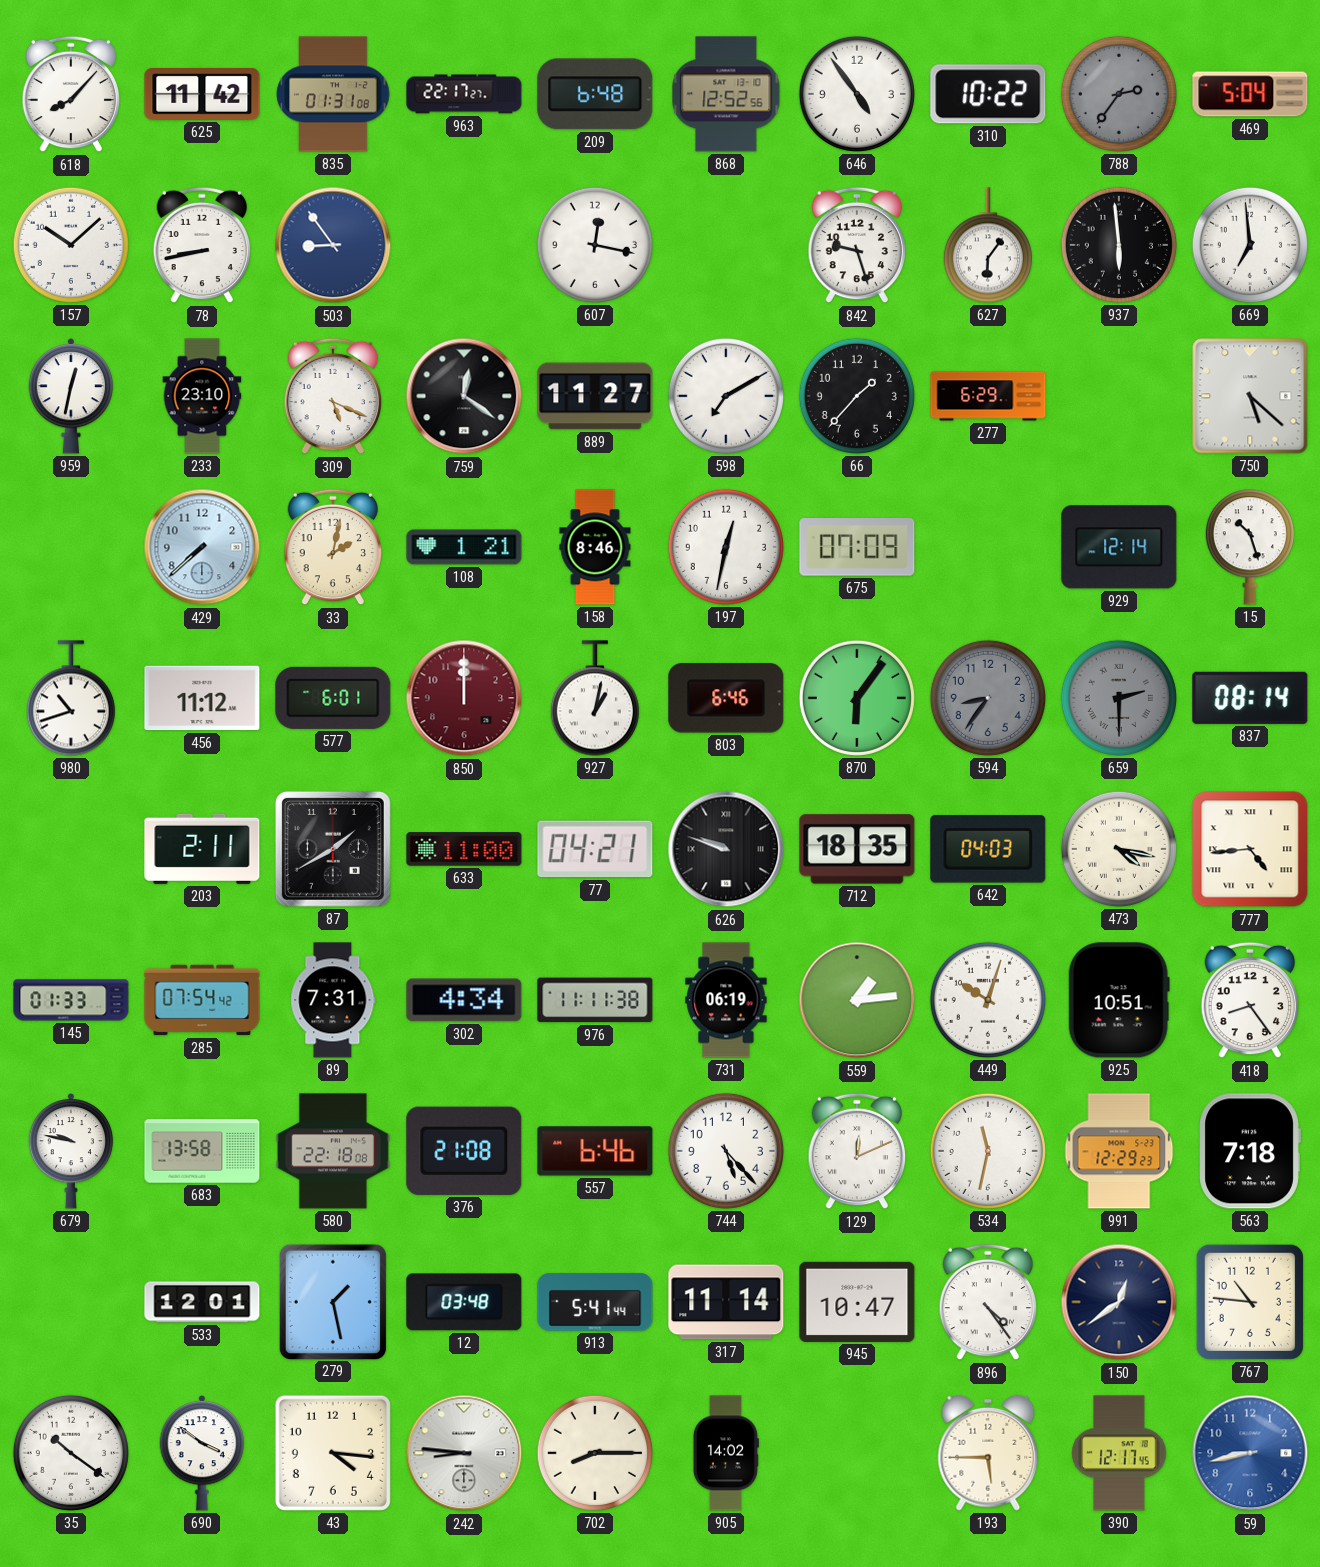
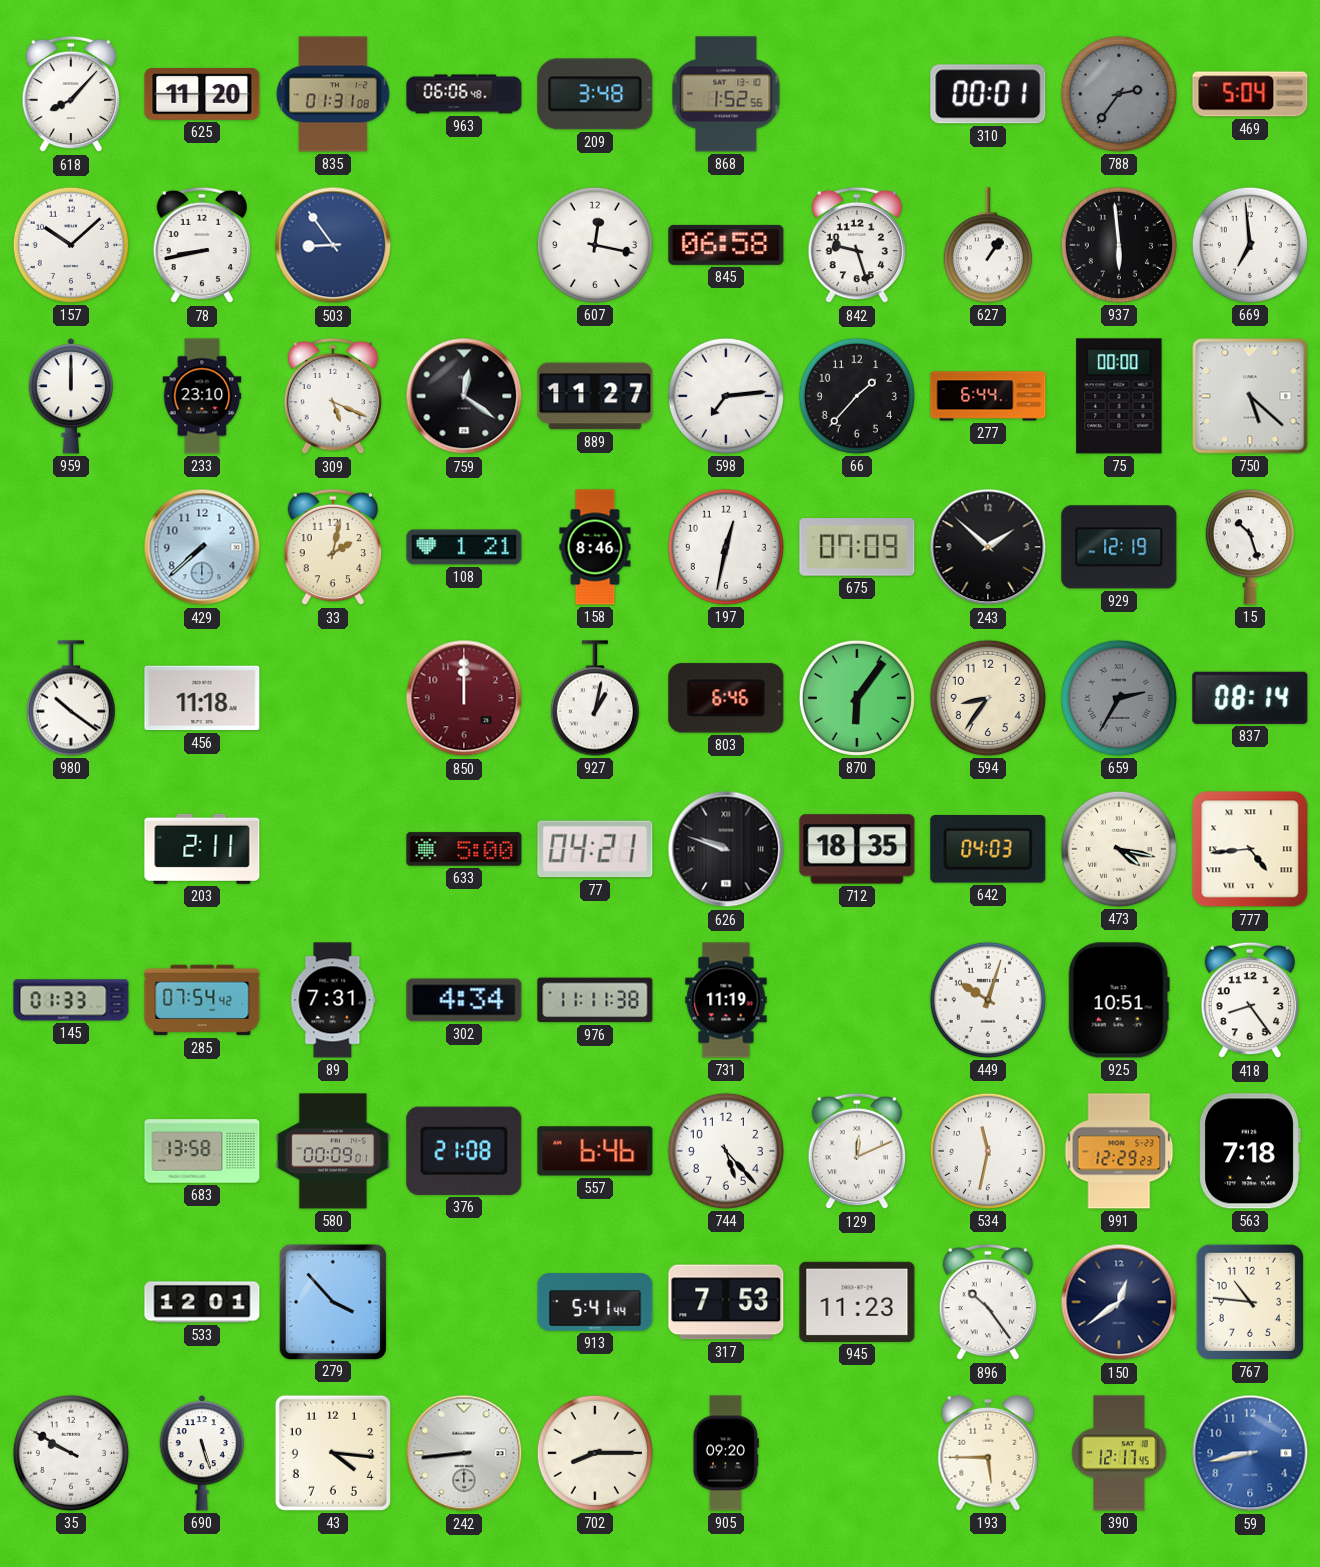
625: 11:42 -> 11:20 (202, 94)
963: 22:17 -> 06:06 (464, 94)
209: 6:48 -> 3:48 (595, 94)
868: 12:52 -> 1:52 (726, 94)
646: 4:54 -> none (857, 94)
310: 10:22 -> 00:01 (988, 94)
845: none -> 06:58 (726, 245)
627: 6:06 -> 1:06 (988, 245)
959: 12:32 -> 12:00 (71, 396)
598: 7:10 -> 7:14 (726, 396)
277: 6:29 -> 6:44 (988, 396)
75: none -> 00:00 (1119, 396)
243: none -> 1:52 (988, 547)
929: 12:14 -> 12:19 (1119, 547)
980: 10:42 -> 10:21 (71, 698)
456: 11:12 -> 11:18 (202, 698)
577: 6:01 -> none (333, 698)
594 dial: grey -> cream (988, 698)
659: 2:30 -> 2:35 (1119, 698)
87: 1:40 -> none (333, 849)
633: 11:00 -> 5:00 (464, 849)
731: 06:19 -> 11:19 (726, 1000)
559: 1:14 -> none (857, 1000)
679: 9:47 -> none (71, 1151)
580: 22:18 -> 00:09 (333, 1151)
279: 1:28 -> 3:53 (333, 1301)
12: 03:48 -> none (464, 1302)
317: 11:14 -> 7:53 (726, 1302)
945: 10:47 -> 11:23 (857, 1302)
896: 4:24 -> 10:24 (988, 1302)
35: 10:21 -> 9:50 (71, 1453)
690: 3:51 -> 5:27 (202, 1453)
242: 8:46 -> 8:44 (464, 1453)
905: 14:02 -> 09:20 (726, 1453)
